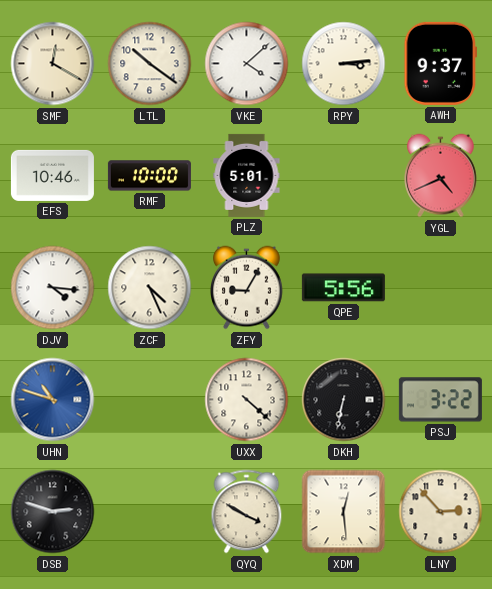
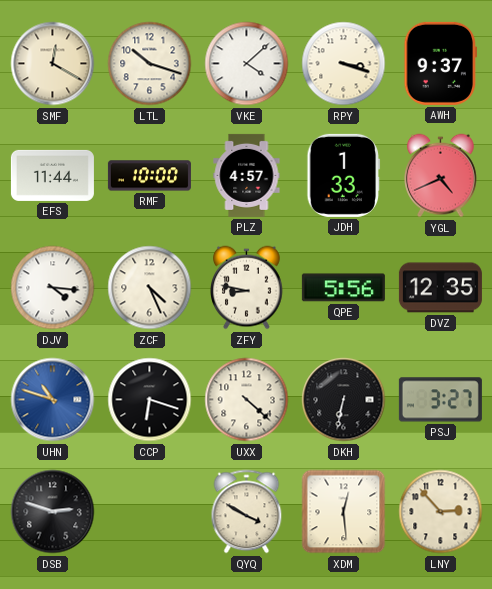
LTL: 10:21 -> 10:18 (150, 64)
RPY: 3:14 -> 3:18 (344, 64)
EFS: 10:46 -> 11:44 (52, 175)
PLZ: 5:01 -> 4:57 (247, 175)
JDH: none -> 1:33 (344, 175)
ZFY: 9:05 -> 8:47 (247, 288)
DVZ: none -> 12:35 (440, 288)
CCP: none -> 6:18 (150, 400)
PSJ: 3:22 -> 3:27 (440, 400)
